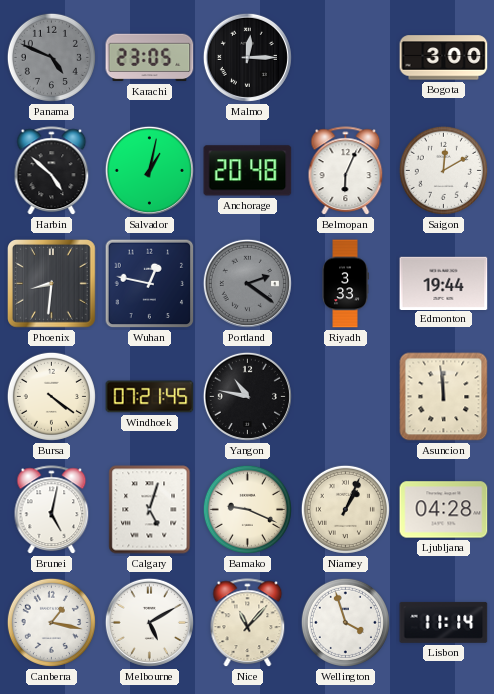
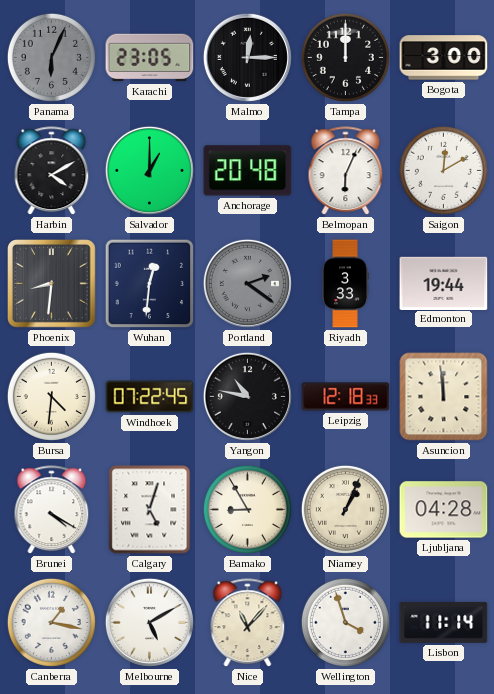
Panama: 4:49 -> 6:04 (51, 57)
Tampa: none -> 12:00 (345, 57)
Harbin: 4:52 -> 4:10 (52, 171)
Salvador: 1:02 -> 1:00 (149, 170)
Wuhan: 12:47 -> 12:31 (150, 284)
Bursa: 4:21 -> 4:31 (51, 396)
Windhoek: 07:21 -> 07:22 (150, 397)
Leipzig: none -> 12:18 (346, 397)
Brunei: 5:02 -> 4:20 (52, 510)
Bamako: 9:19 -> 8:55 (247, 509)
